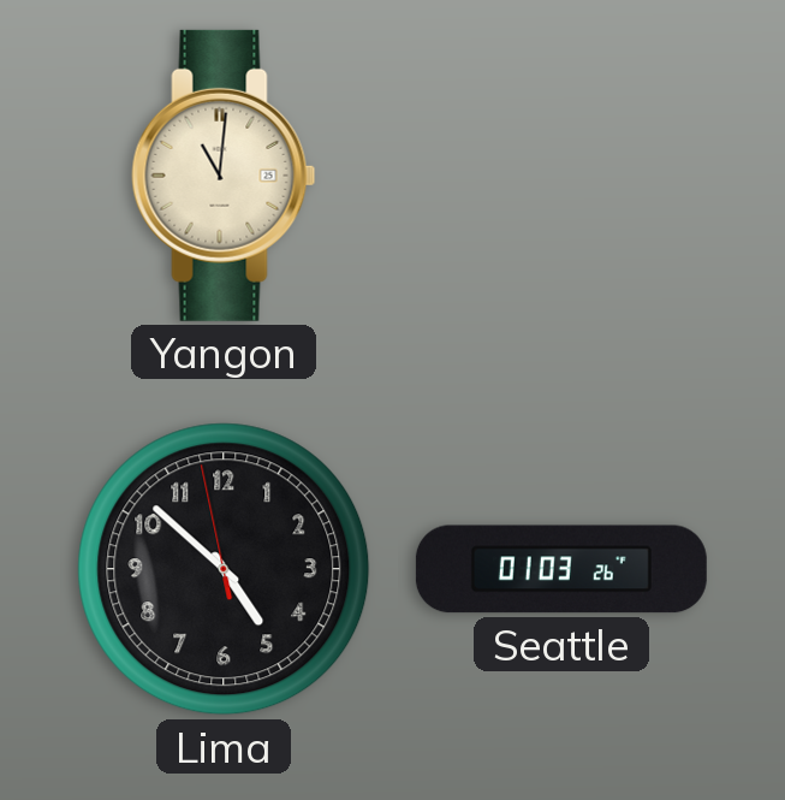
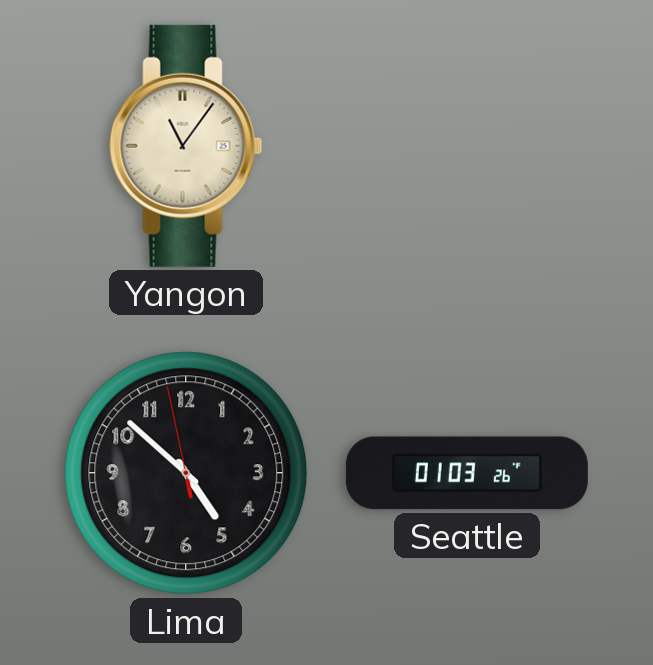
Yangon: 11:01 -> 11:06 (186, 146)
